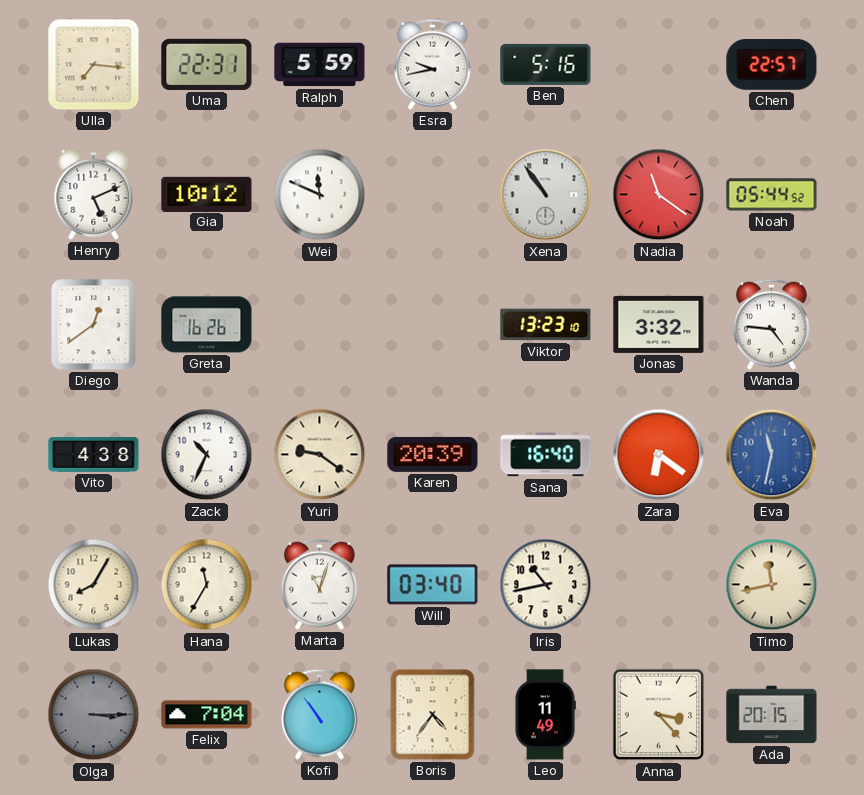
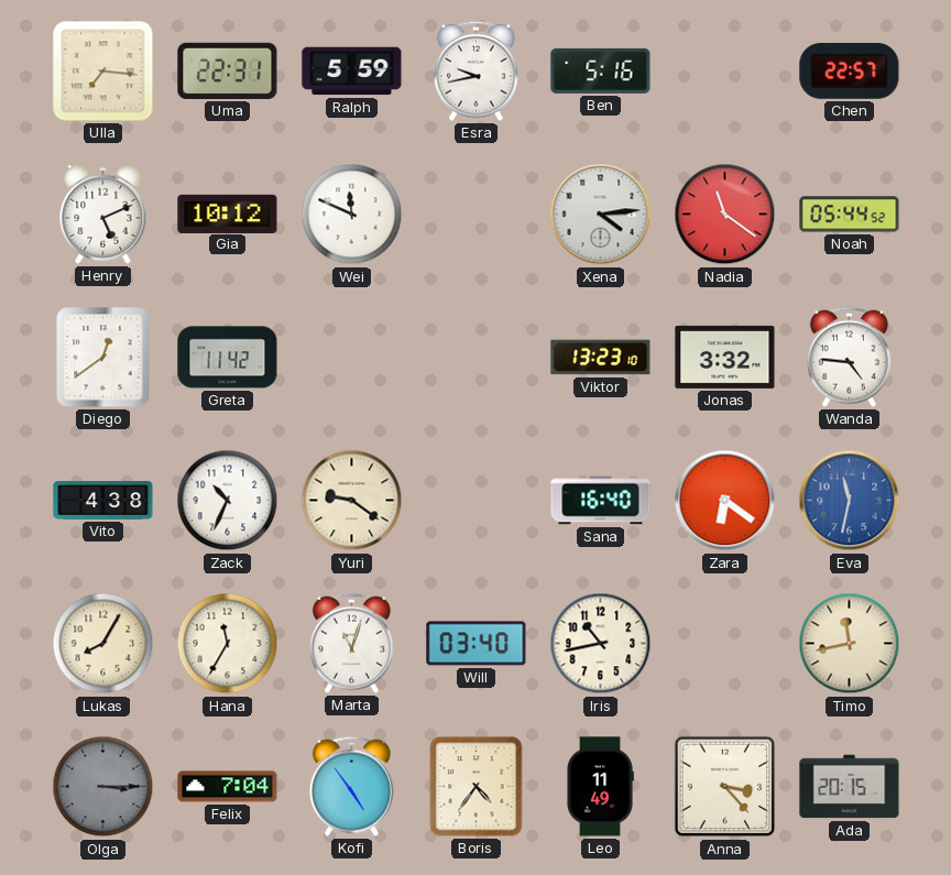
Xena: 10:54 -> 4:14 (601, 215)
Greta: 16:26 -> 11:42 (228, 358)
Karen: 20:39 -> none (433, 454)
Kofi: 10:54 -> 4:54 (351, 786)
